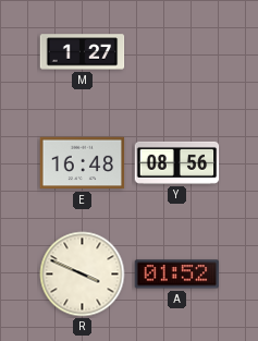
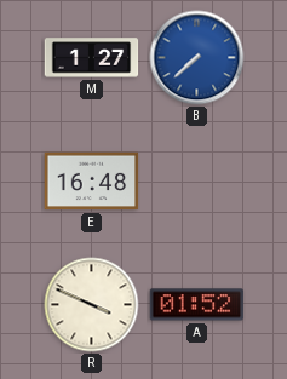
B: none -> 7:38 (197, 58)
Y: 08:56 -> none (177, 162)
